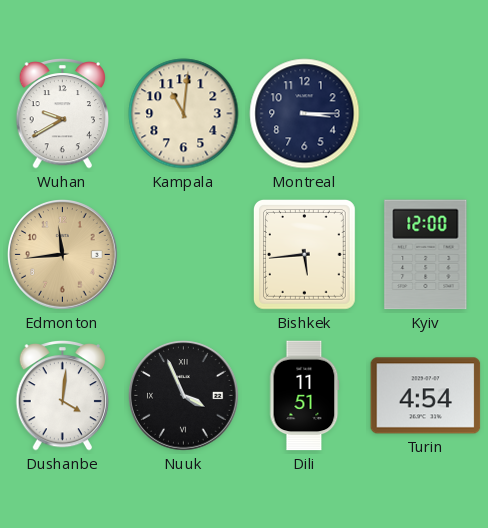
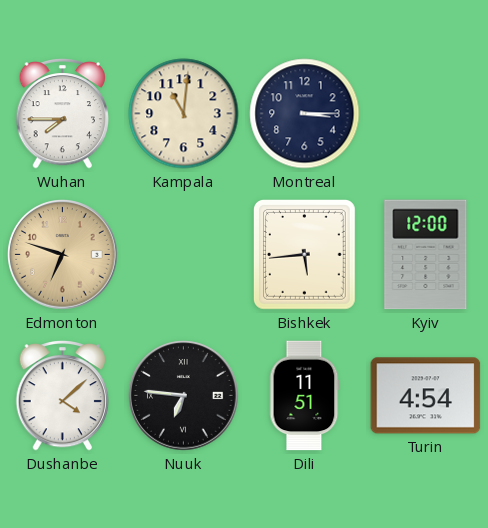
Wuhan: 9:40 -> 7:45 (62, 114)
Edmonton: 11:44 -> 6:48 (63, 255)
Dushanbe: 4:01 -> 4:08 (62, 396)
Nuuk: 3:56 -> 6:46 (184, 396)
